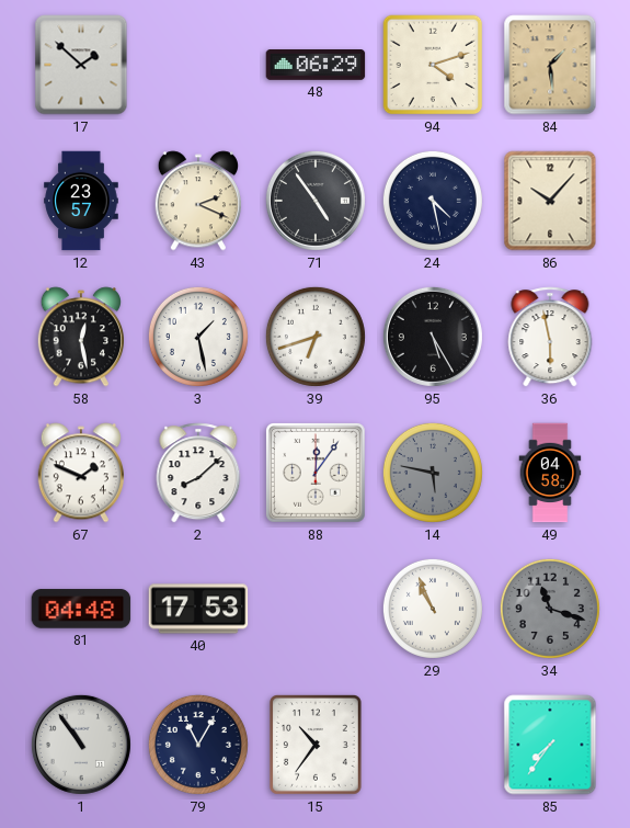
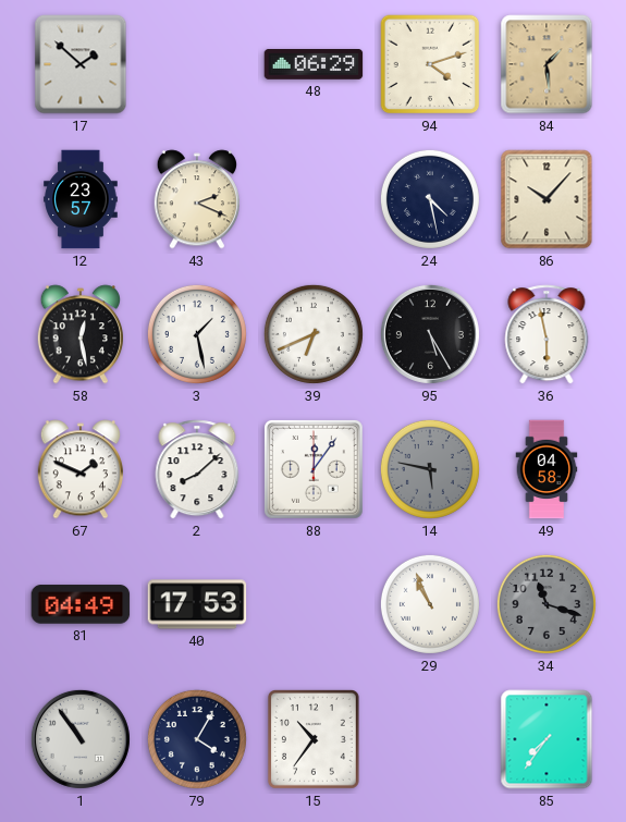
71: 4:54 -> none (316, 201)
39: 6:42 -> 6:41 (314, 334)
81: 04:48 -> 04:49 (81, 604)
79: 11:05 -> 4:05 (197, 739)
